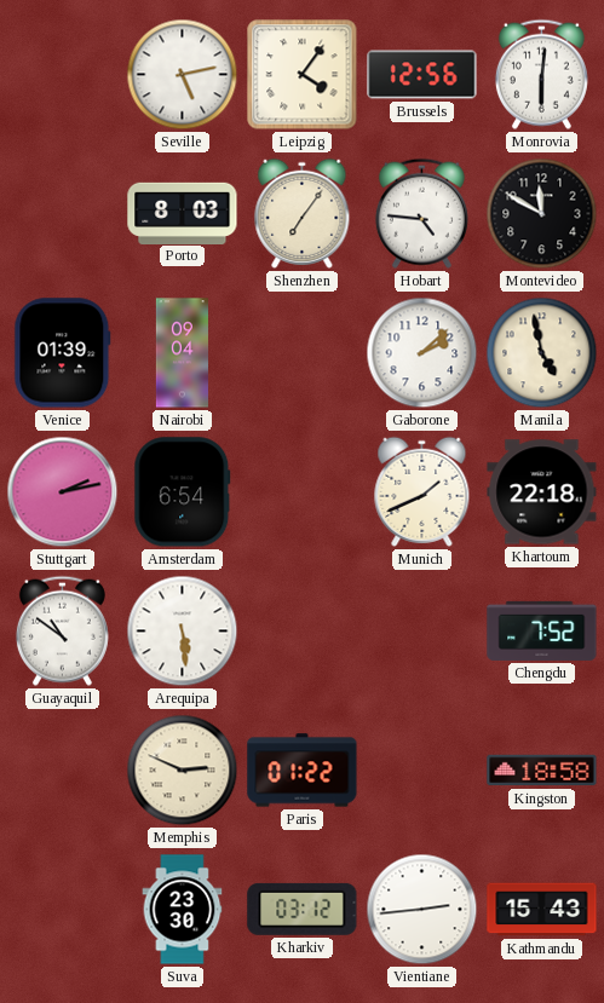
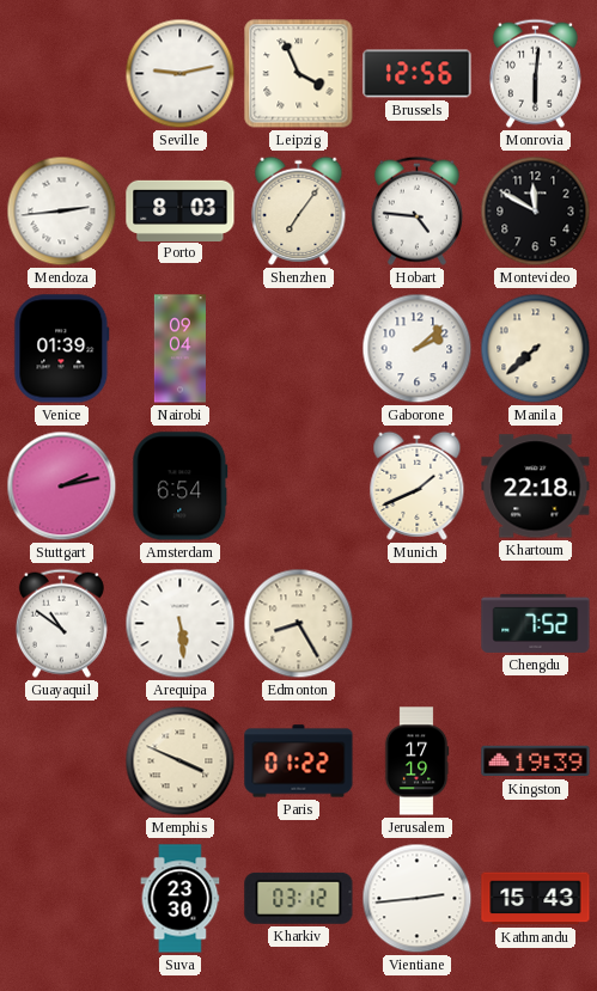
Seville: 5:13 -> 9:13 (181, 74)
Leipzig: 4:06 -> 3:56 (299, 74)
Mendoza: none -> 2:44 (62, 212)
Manila: 4:58 -> 7:38 (536, 349)
Edmonton: none -> 8:25 (299, 624)
Memphis: 2:49 -> 3:49 (181, 761)
Jerusalem: none -> 17:19 (416, 761)
Kingston: 18:58 -> 19:39 (536, 761)
